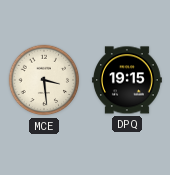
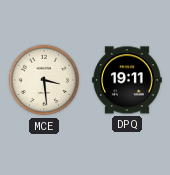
DPQ: 19:15 -> 19:11 (127, 80)
